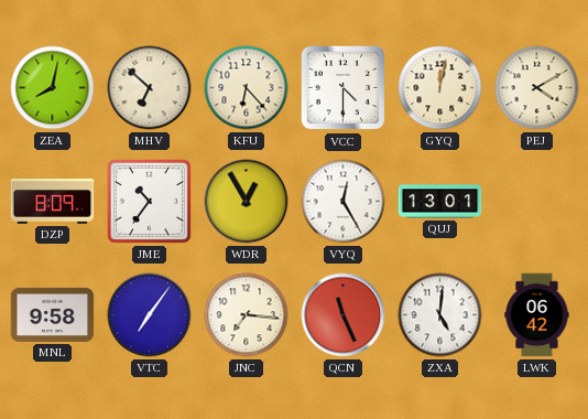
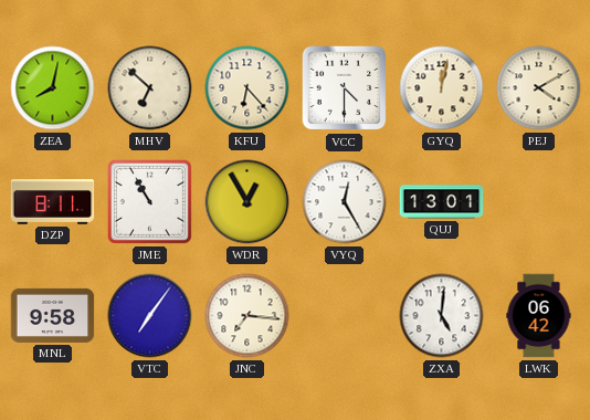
DZP: 8:09 -> 8:11 (53, 202)
JME: 10:36 -> 10:55 (149, 201)
QCN: 11:26 -> none (344, 315)
